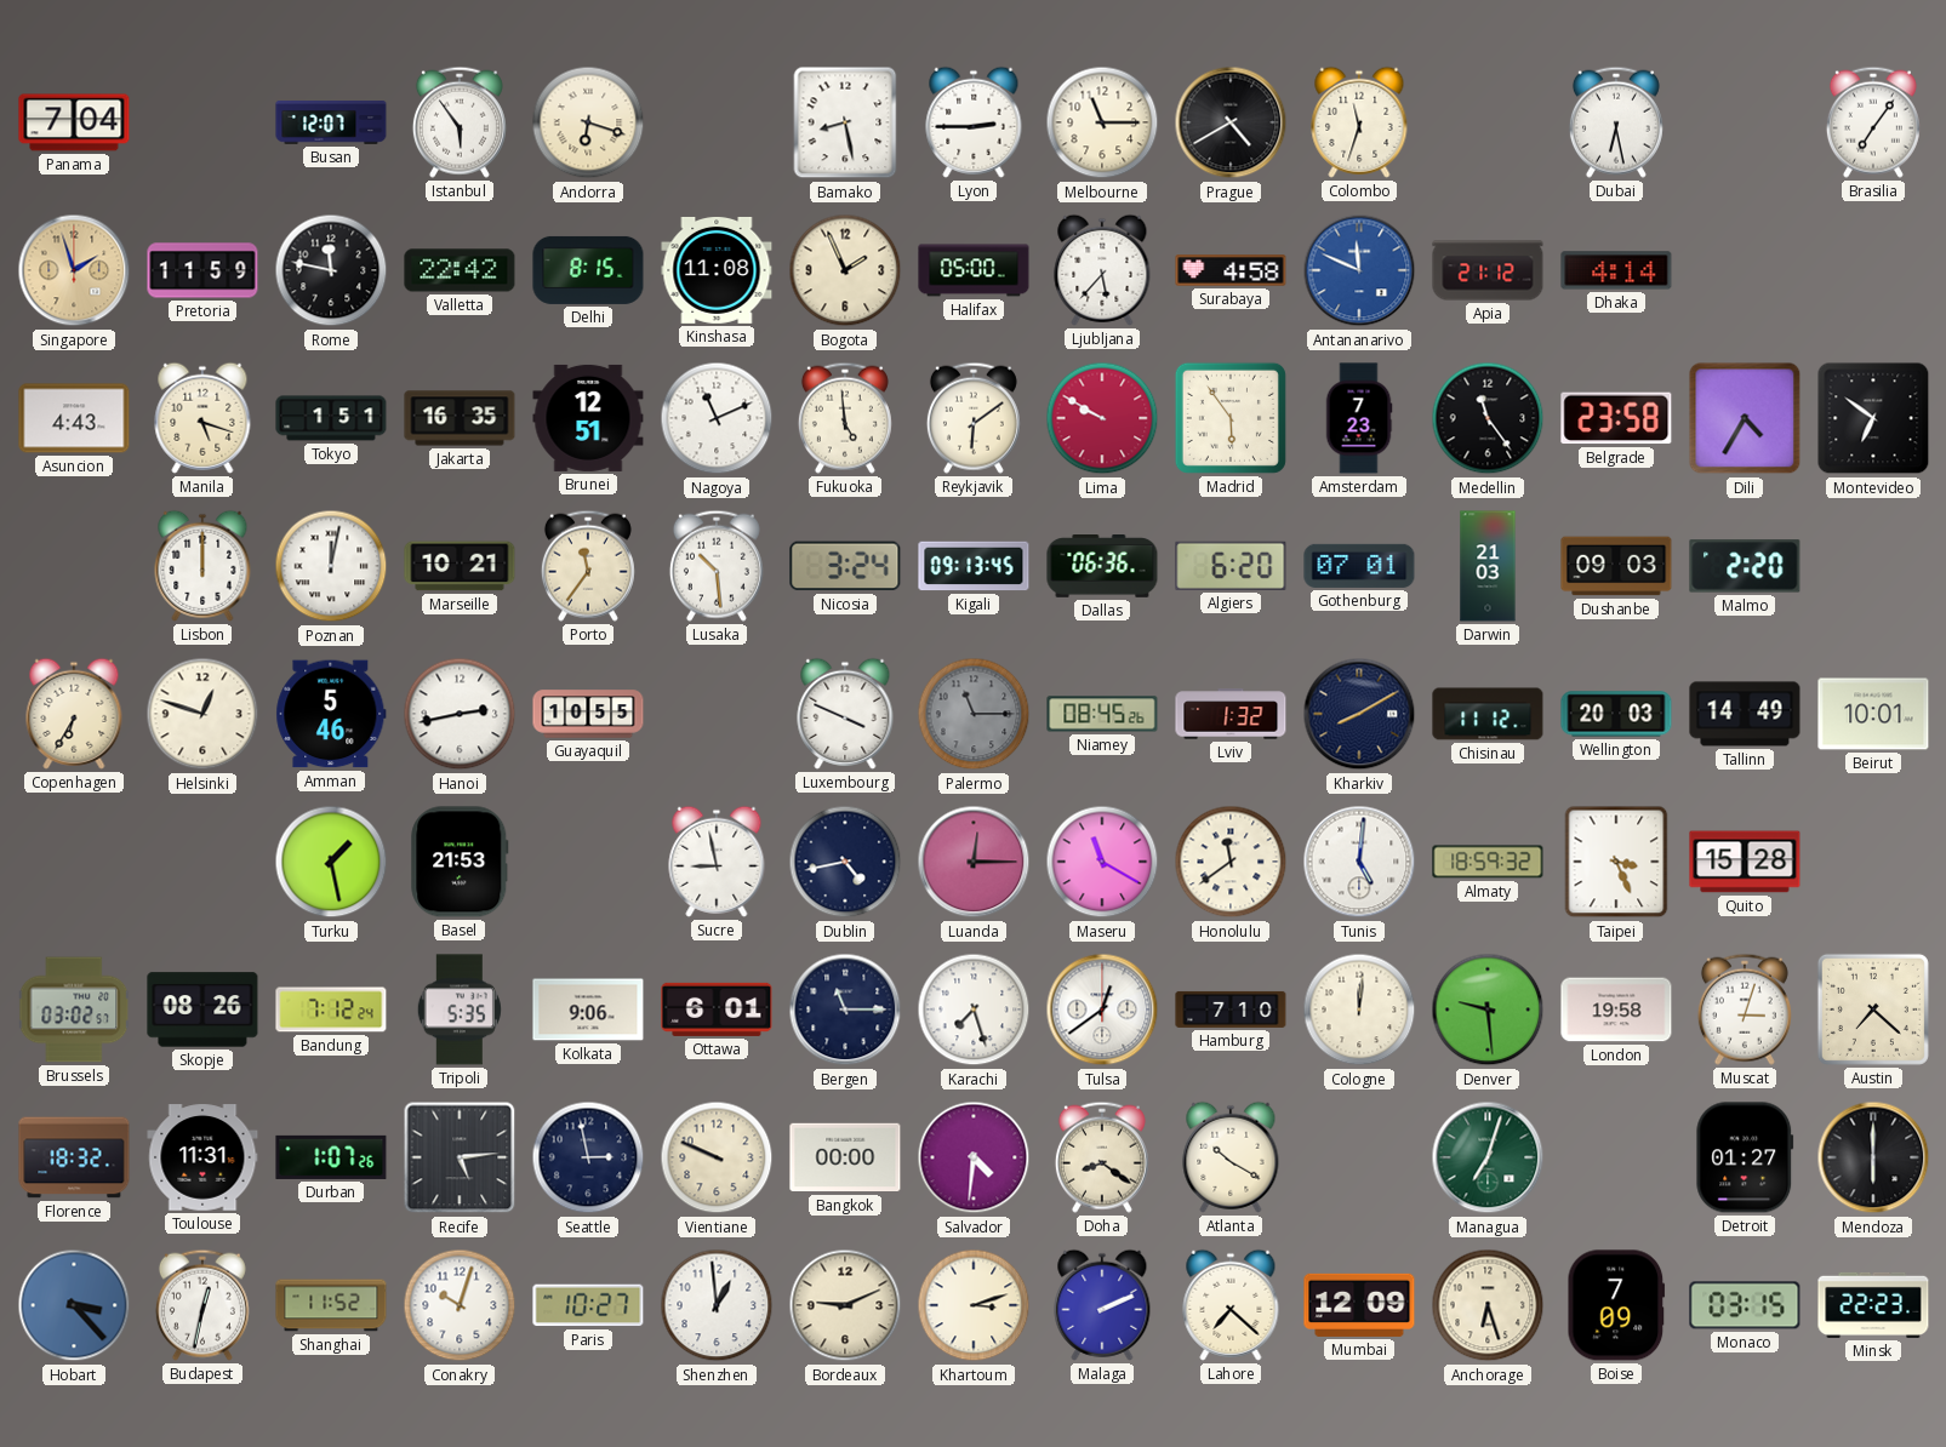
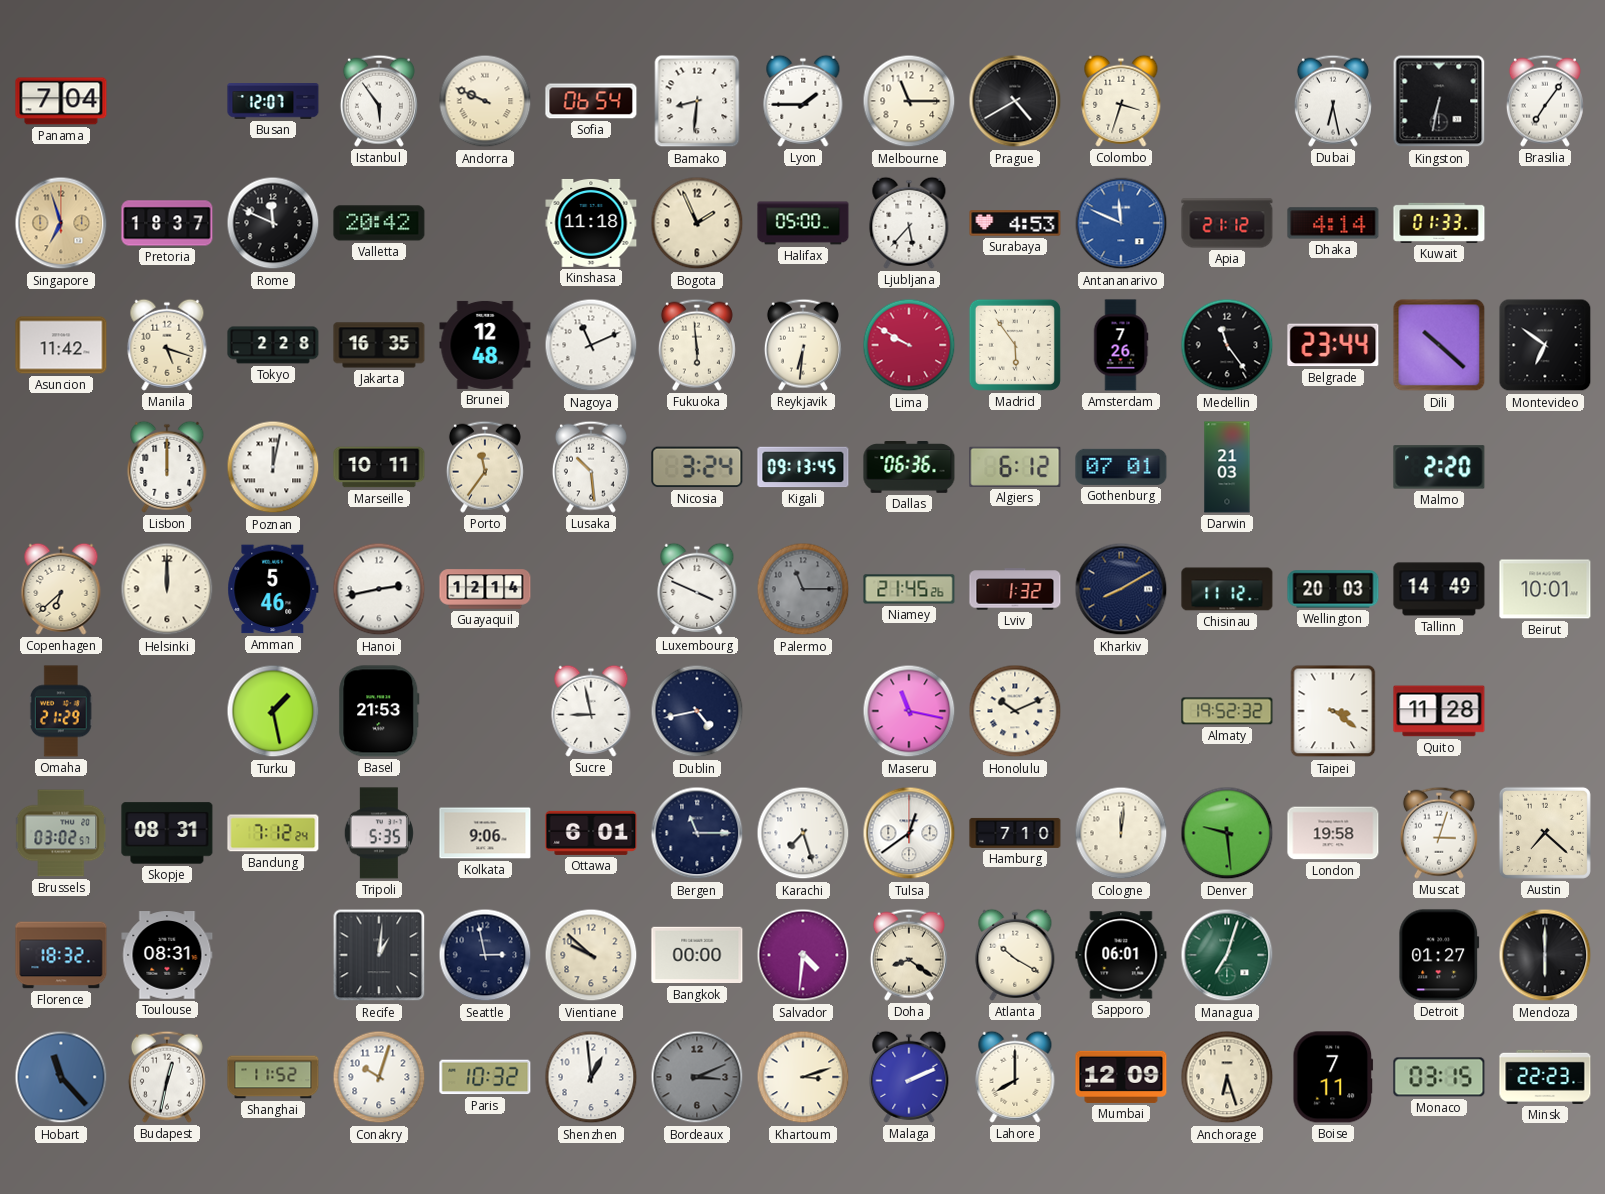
Andorra: 6:18 -> 9:49 (485, 101)
Sofia: none -> 06:54 (591, 101)
Bamako: 8:28 -> 8:31 (697, 101)
Lyon: 2:45 -> 1:45 (803, 101)
Colombo: 11:33 -> 3:33 (1121, 101)
Kingston: none -> 6:32 (1439, 101)
Singapore: 1:57 -> 6:57 (61, 223)
Pretoria: 11:59 -> 18:37 (167, 223)
Rome: 11:47 -> 11:49 (273, 223)
Valletta: 22:42 -> 20:42 (379, 223)
Delhi: 8:15 -> none (588, 270)
Kinshasa: 11:08 -> 11:18 (591, 223)
Surabaya: 4:58 -> 4:53 (1015, 223)
Kuwait: none -> 01:33 (1439, 223)
Asuncion: 4:43 -> 11:42 (61, 345)
Tokyo: 1:51 -> 2:28 (273, 345)
Brunei: 12:51 -> 12:48 (485, 345)
Fukuoka: 4:59 -> 5:59 (697, 345)
Reykjavik: 6:09 -> 6:31 (803, 345)
Amsterdam: 7:23 -> 7:26 (1121, 345)
Belgrade: 23:58 -> 23:44 (1333, 345)
Dili: 4:35 -> 10:22 (1439, 345)
Marseille: 10:21 -> 10:11 (379, 467)
Algiers: 6:20 -> 6:12 (1015, 467)
Dushanbe: 09:03 -> none (1616, 566)
Copenhagen: 6:35 -> 6:38 (61, 589)
Helsinki: 12:48 -> 12:00 (167, 589)
Guayaquil: 10:55 -> 12:14 (485, 589)
Niamey: 08:45 -> 21:45 (909, 589)
Omaha: none -> 21:29 (61, 711)
Luanda: 12:15 -> none (974, 862)
Maseru: 11:20 -> 11:17 (909, 711)
Honolulu: 11:39 -> 10:11 (1015, 711)
Tunis: 5:01 -> none (1359, 862)
Almaty: 18:59 -> 19:52 (1227, 711)
Taipei: 3:26 -> 3:21 (1333, 711)
Quito: 15:28 -> 11:28 (1439, 711)
Skopje: 08:26 -> 08:31 (167, 833)
Toulouse: 11:31 -> 08:31 (167, 955)
Durban: 1:07 -> none (331, 1157)
Recife: 5:14 -> 1:01 (379, 955)
Vientiane: 9:49 -> 9:52 (591, 955)
Sapporo: none -> 06:01 (1121, 955)
Hobart: 3:23 -> 11:23 (61, 1077)
Paris: 10:27 -> 10:32 (485, 1077)
Bordeaux: 9:11 -> 3:11 (697, 1077)
Bordeaux dial: cream -> grey (697, 1077)
Lahore: 7:22 -> 8:00 (1015, 1077)
Boise: 7:09 -> 7:11 (1333, 1077)
